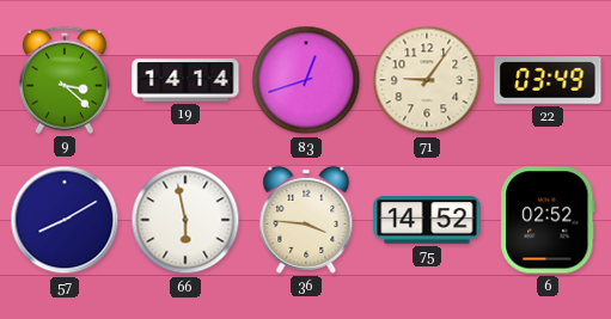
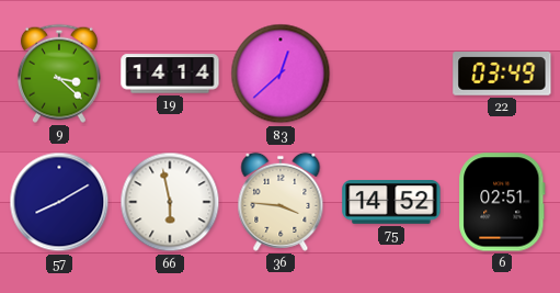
83: 12:42 -> 12:38 (281, 74)
71: 9:06 -> none (427, 80)
6: 02:52 -> 02:51 (502, 202)
